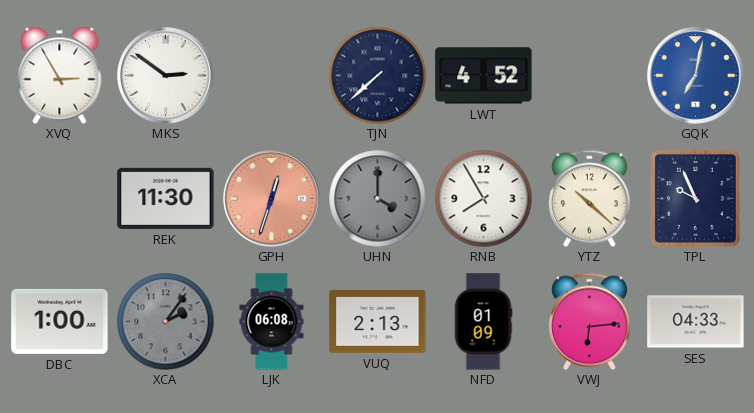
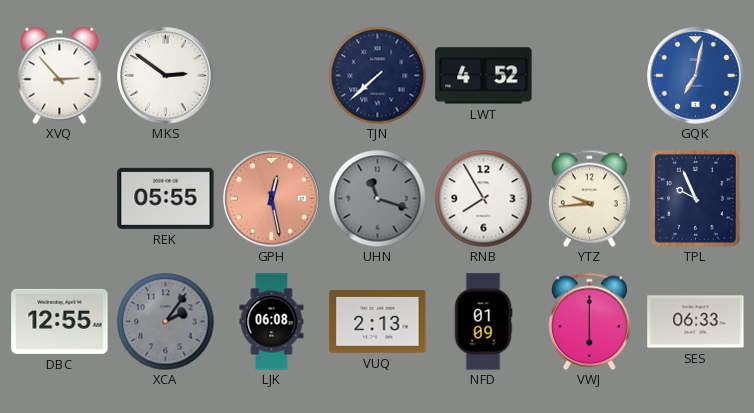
XVQ: 2:55 -> 2:53 (60, 75)
REK: 11:30 -> 05:55 (166, 198)
GPH: 12:33 -> 12:28 (272, 199)
UHN: 4:00 -> 11:18 (377, 198)
YTZ: 10:22 -> 9:44 (589, 198)
DBC: 1:00 -> 12:55 (60, 321)
VWJ: 6:14 -> 6:00 (589, 321)
SES: 04:33 -> 06:33 (696, 322)
